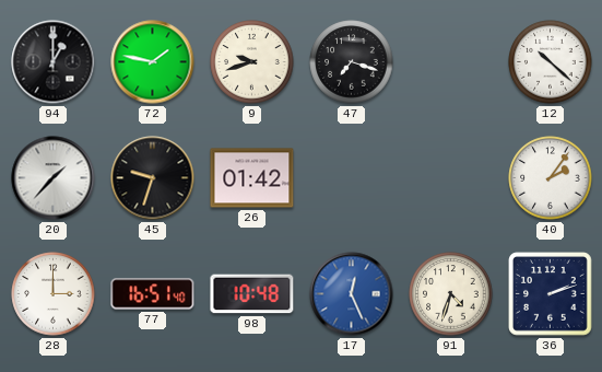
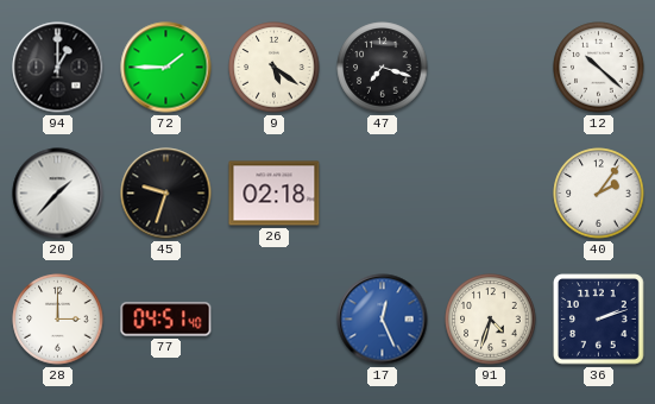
72: 1:47 -> 1:45 (166, 68)
9: 9:42 -> 5:21 (275, 68)
26: 01:42 -> 02:18 (275, 194)
77: 16:51 -> 04:51 (166, 320)
98: 10:48 -> none (252, 294)
